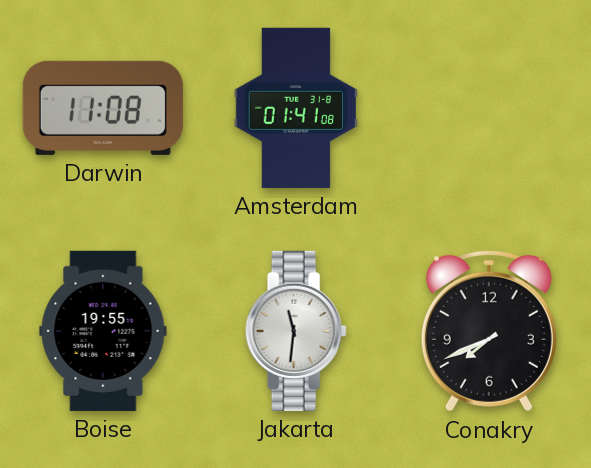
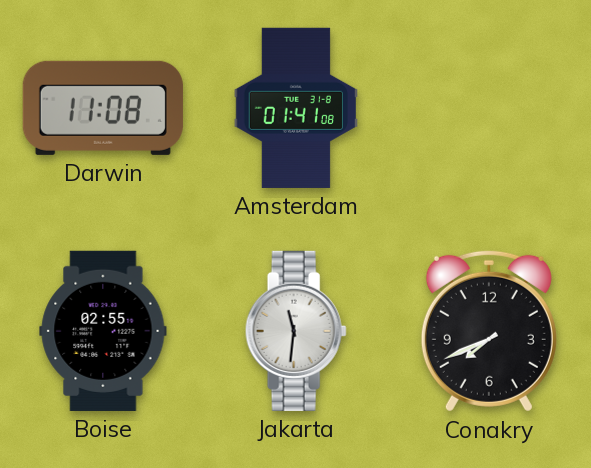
Boise: 19:55 -> 02:55 (103, 331)
